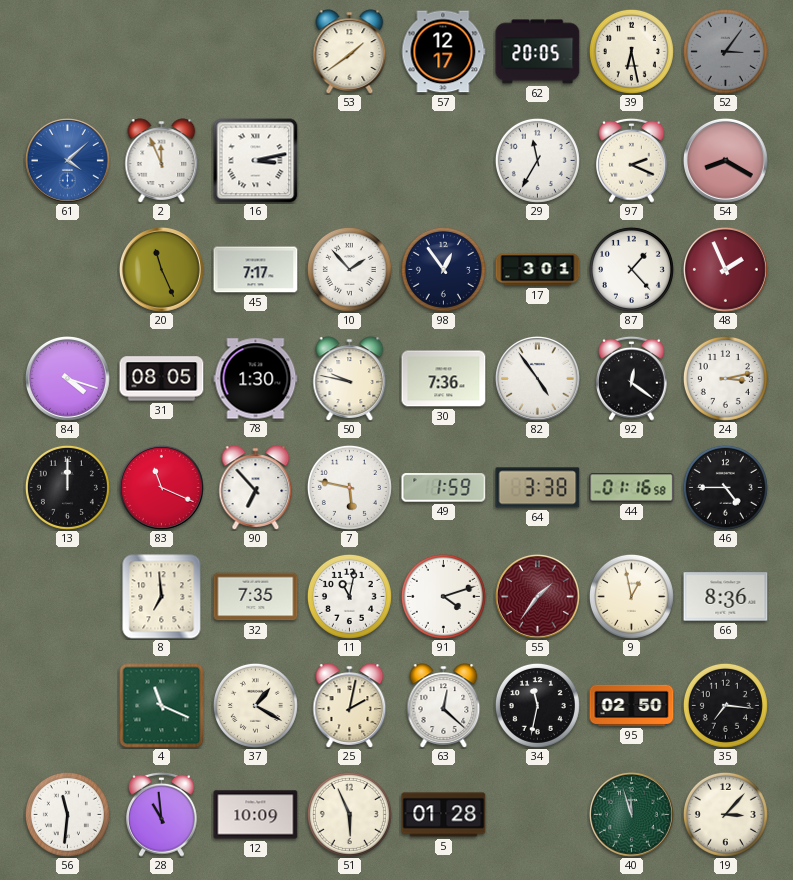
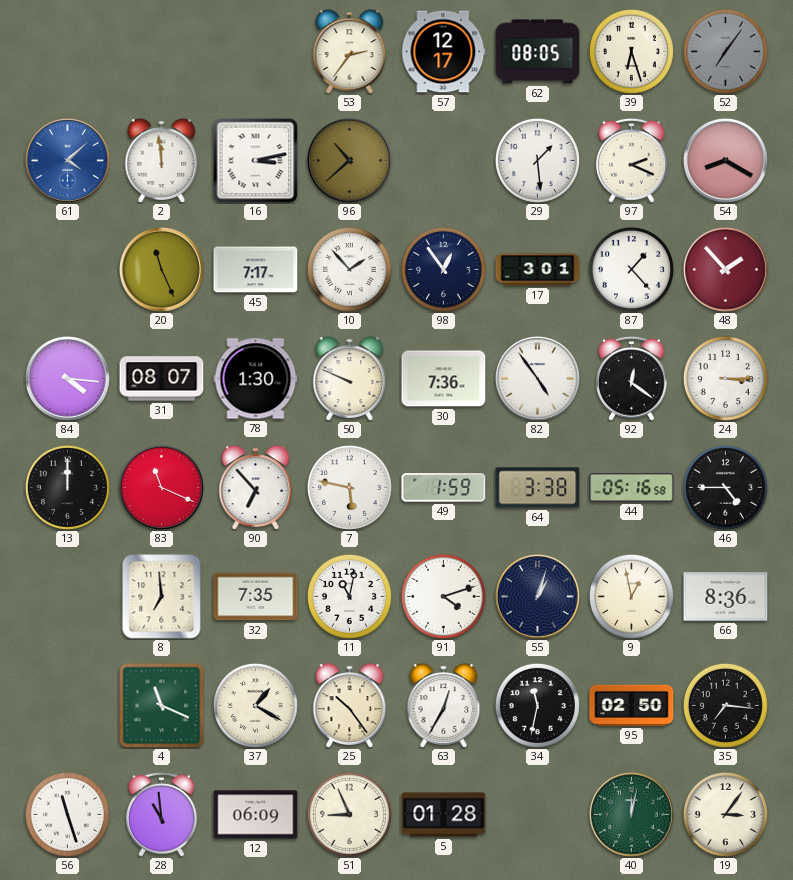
53: 1:39 -> 2:36 (350, 52)
62: 20:05 -> 08:05 (538, 52)
39: 6:28 -> 6:27 (631, 51)
52: 3:06 -> 7:06 (725, 51)
2: 11:56 -> 11:59 (162, 161)
96: none -> 10:38 (349, 160)
29: 11:35 -> 1:29 (537, 160)
48: 1:56 -> 1:53 (725, 269)
84: 4:18 -> 4:16 (67, 378)
31: 08:05 -> 08:07 (162, 379)
50: 9:47 -> 9:49 (350, 379)
24: 3:13 -> 3:15 (725, 378)
44: 01:16 -> 05:16 (632, 488)
55: 1:36 -> 1:03 (537, 596)
55 dial: burgundy -> navy (537, 596)
25: 2:02 -> 10:24 (350, 706)
63: 12:22 -> 12:35 (444, 706)
56: 11:31 -> 11:27 (67, 814)
12: 10:09 -> 06:09 (256, 815)
51: 5:56 -> 8:56 (349, 814)
40: 11:57 -> 12:02 (631, 814)
19: 3:07 -> 3:06 (725, 814)
